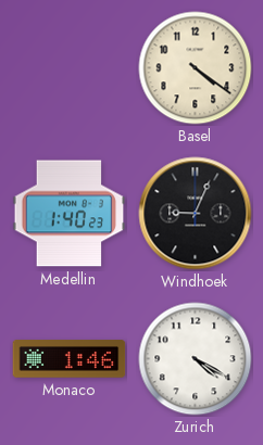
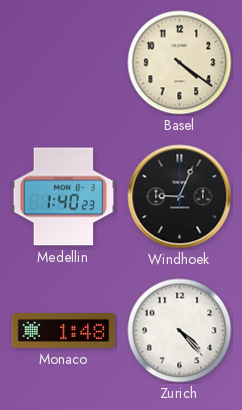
Monaco: 1:46 -> 1:48 (64, 331)
Zurich: 4:20 -> 4:23 (180, 331)
